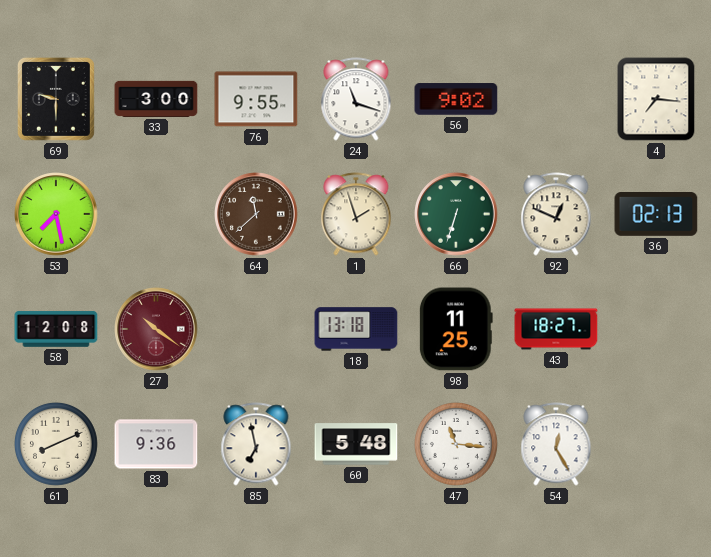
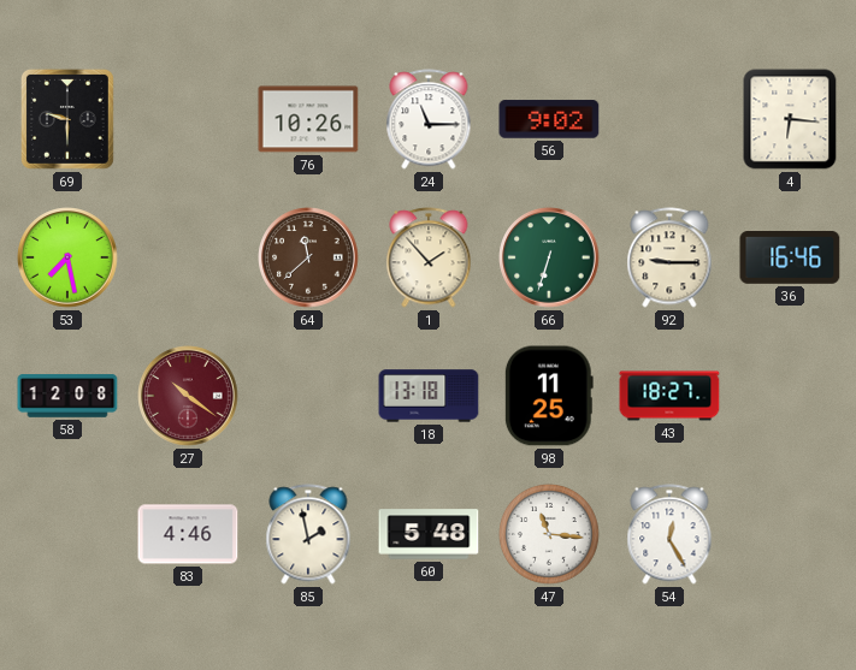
33: 3:00 -> none (156, 99)
76: 9:55 -> 10:26 (308, 119)
24: 11:18 -> 11:15 (429, 119)
4: 7:16 -> 6:16 (790, 119)
1: 1:57 -> 1:53 (429, 257)
92: 12:49 -> 9:15 (669, 257)
36: 02:13 -> 16:46 (790, 259)
61: 8:11 -> none (56, 444)
83: 9:36 -> 4:46 (188, 534)
85: 6:58 -> 1:58 (308, 534)
